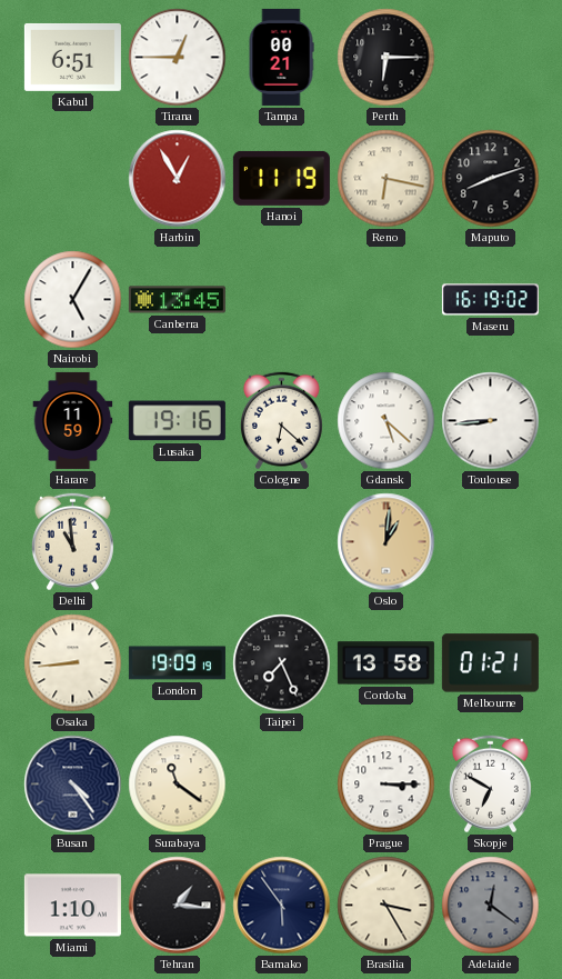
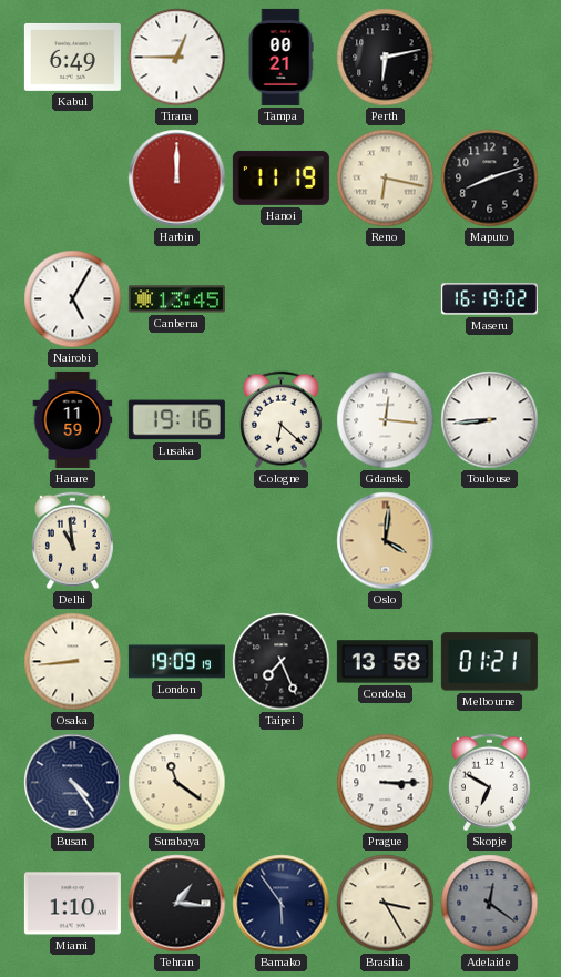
Kabul: 6:51 -> 6:49 (72, 57)
Perth: 6:15 -> 6:13 (386, 58)
Harbin: 12:55 -> 12:00 (177, 179)
Gdansk: 5:22 -> 12:16 (386, 420)
Oslo: 1:01 -> 4:01 (386, 541)
